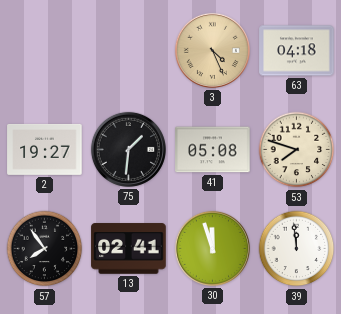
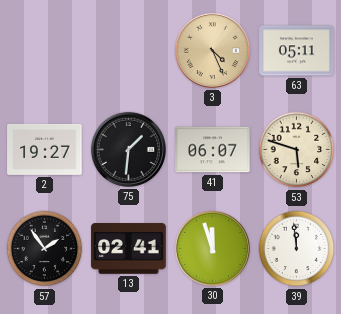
63: 04:18 -> 05:11 (297, 51)
41: 05:08 -> 06:07 (213, 150)
53: 7:48 -> 5:48 (297, 150)
57: 7:54 -> 1:54 (45, 249)
